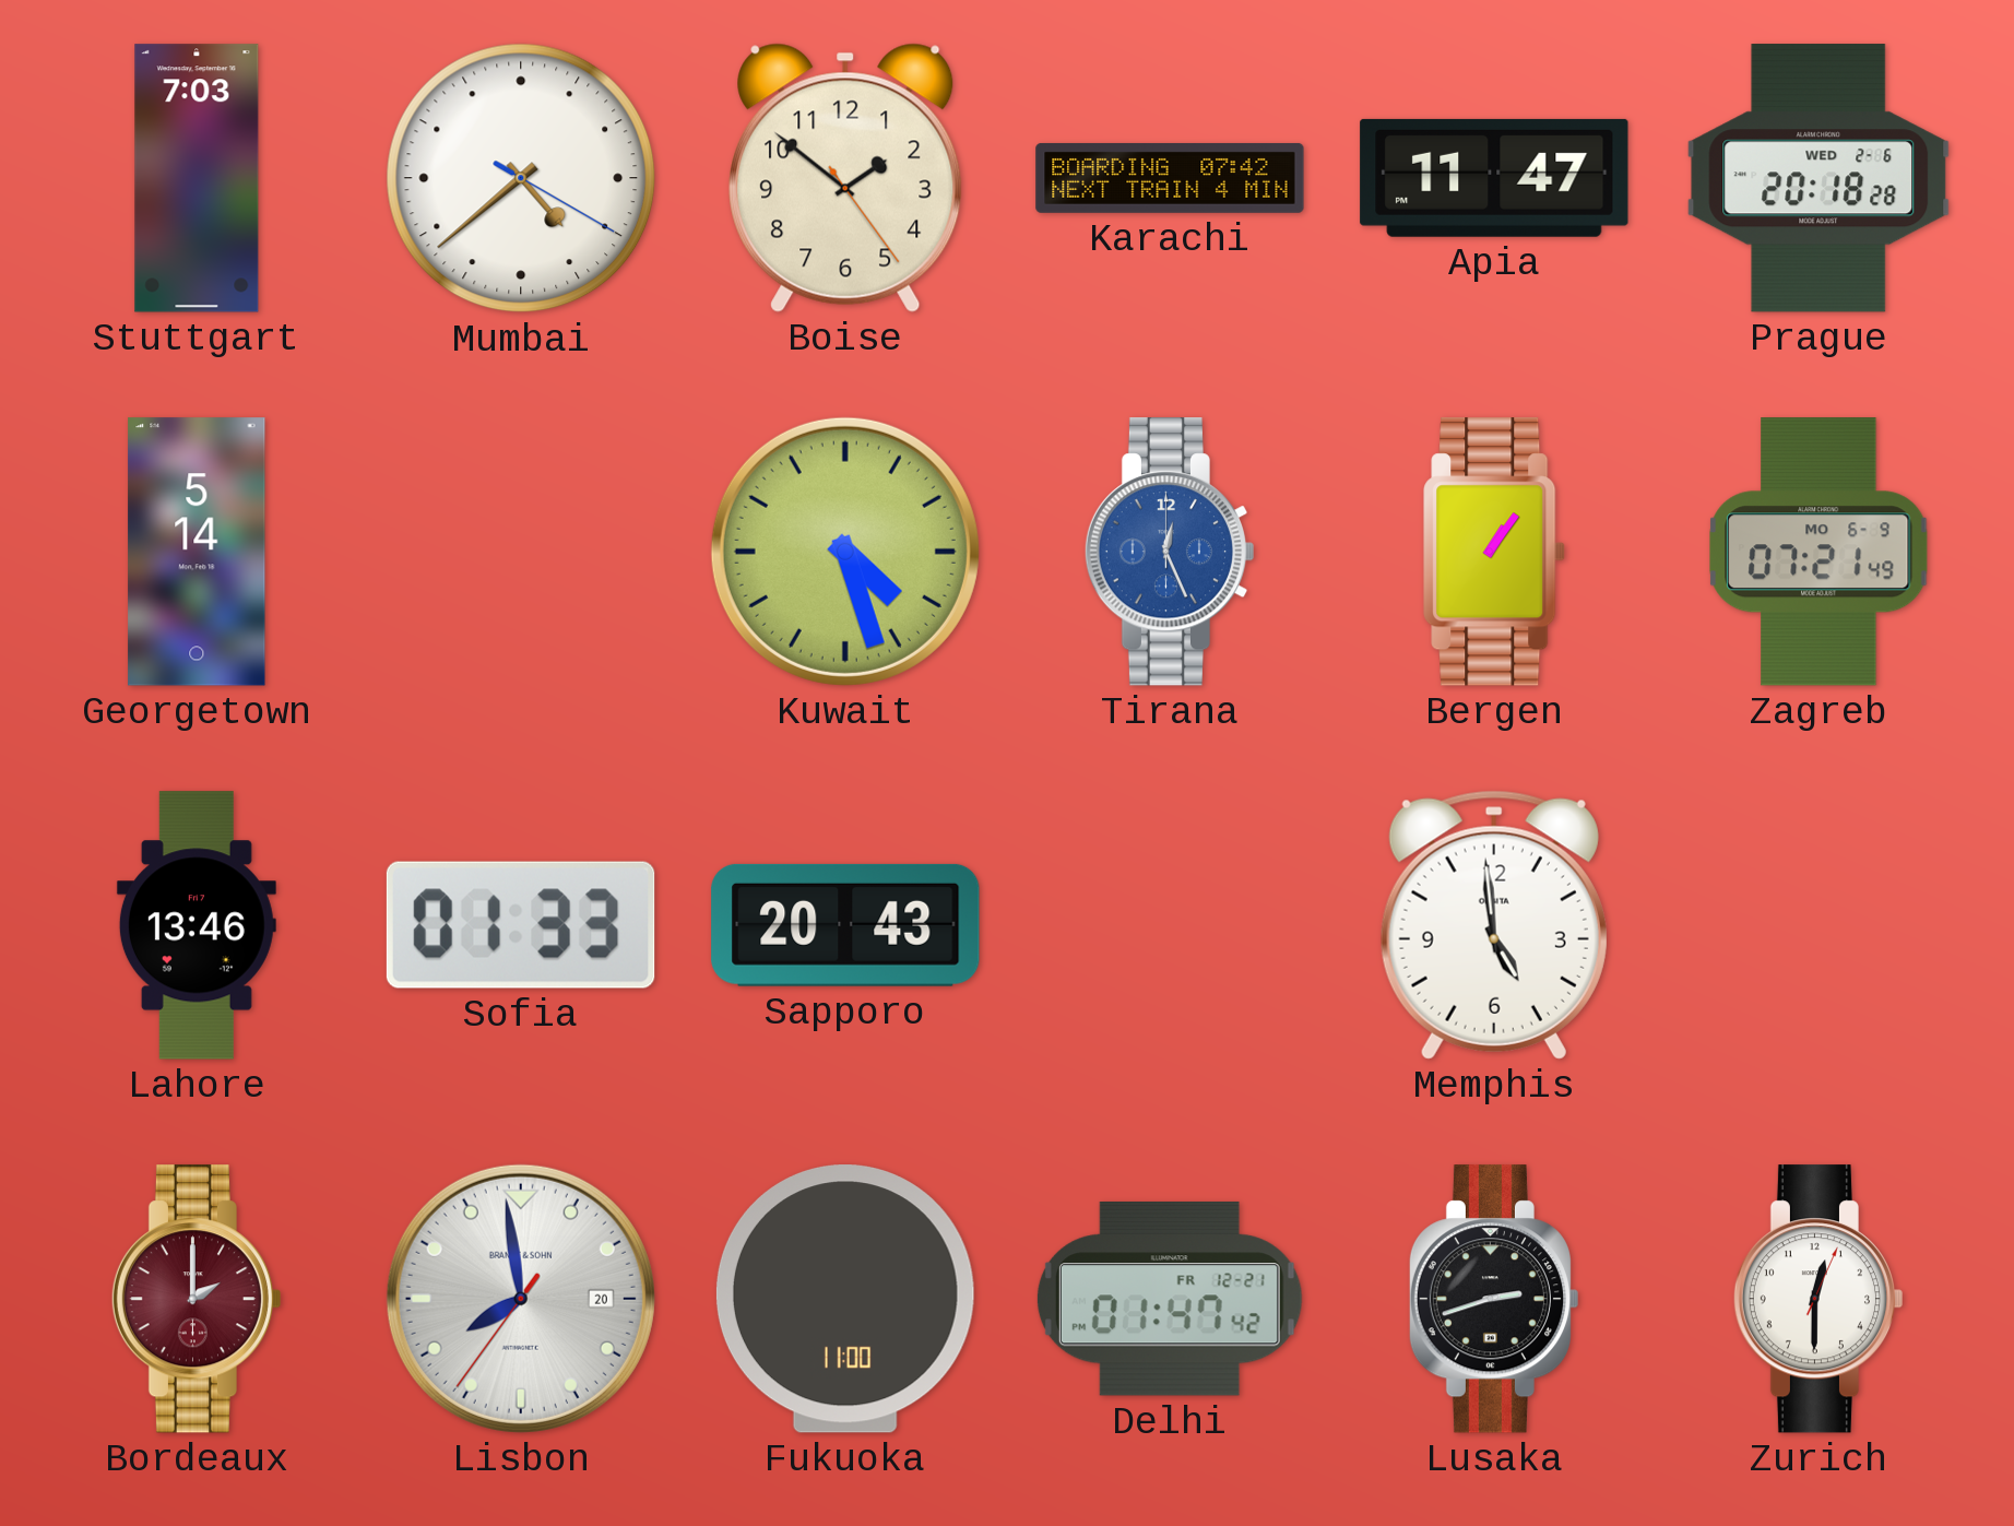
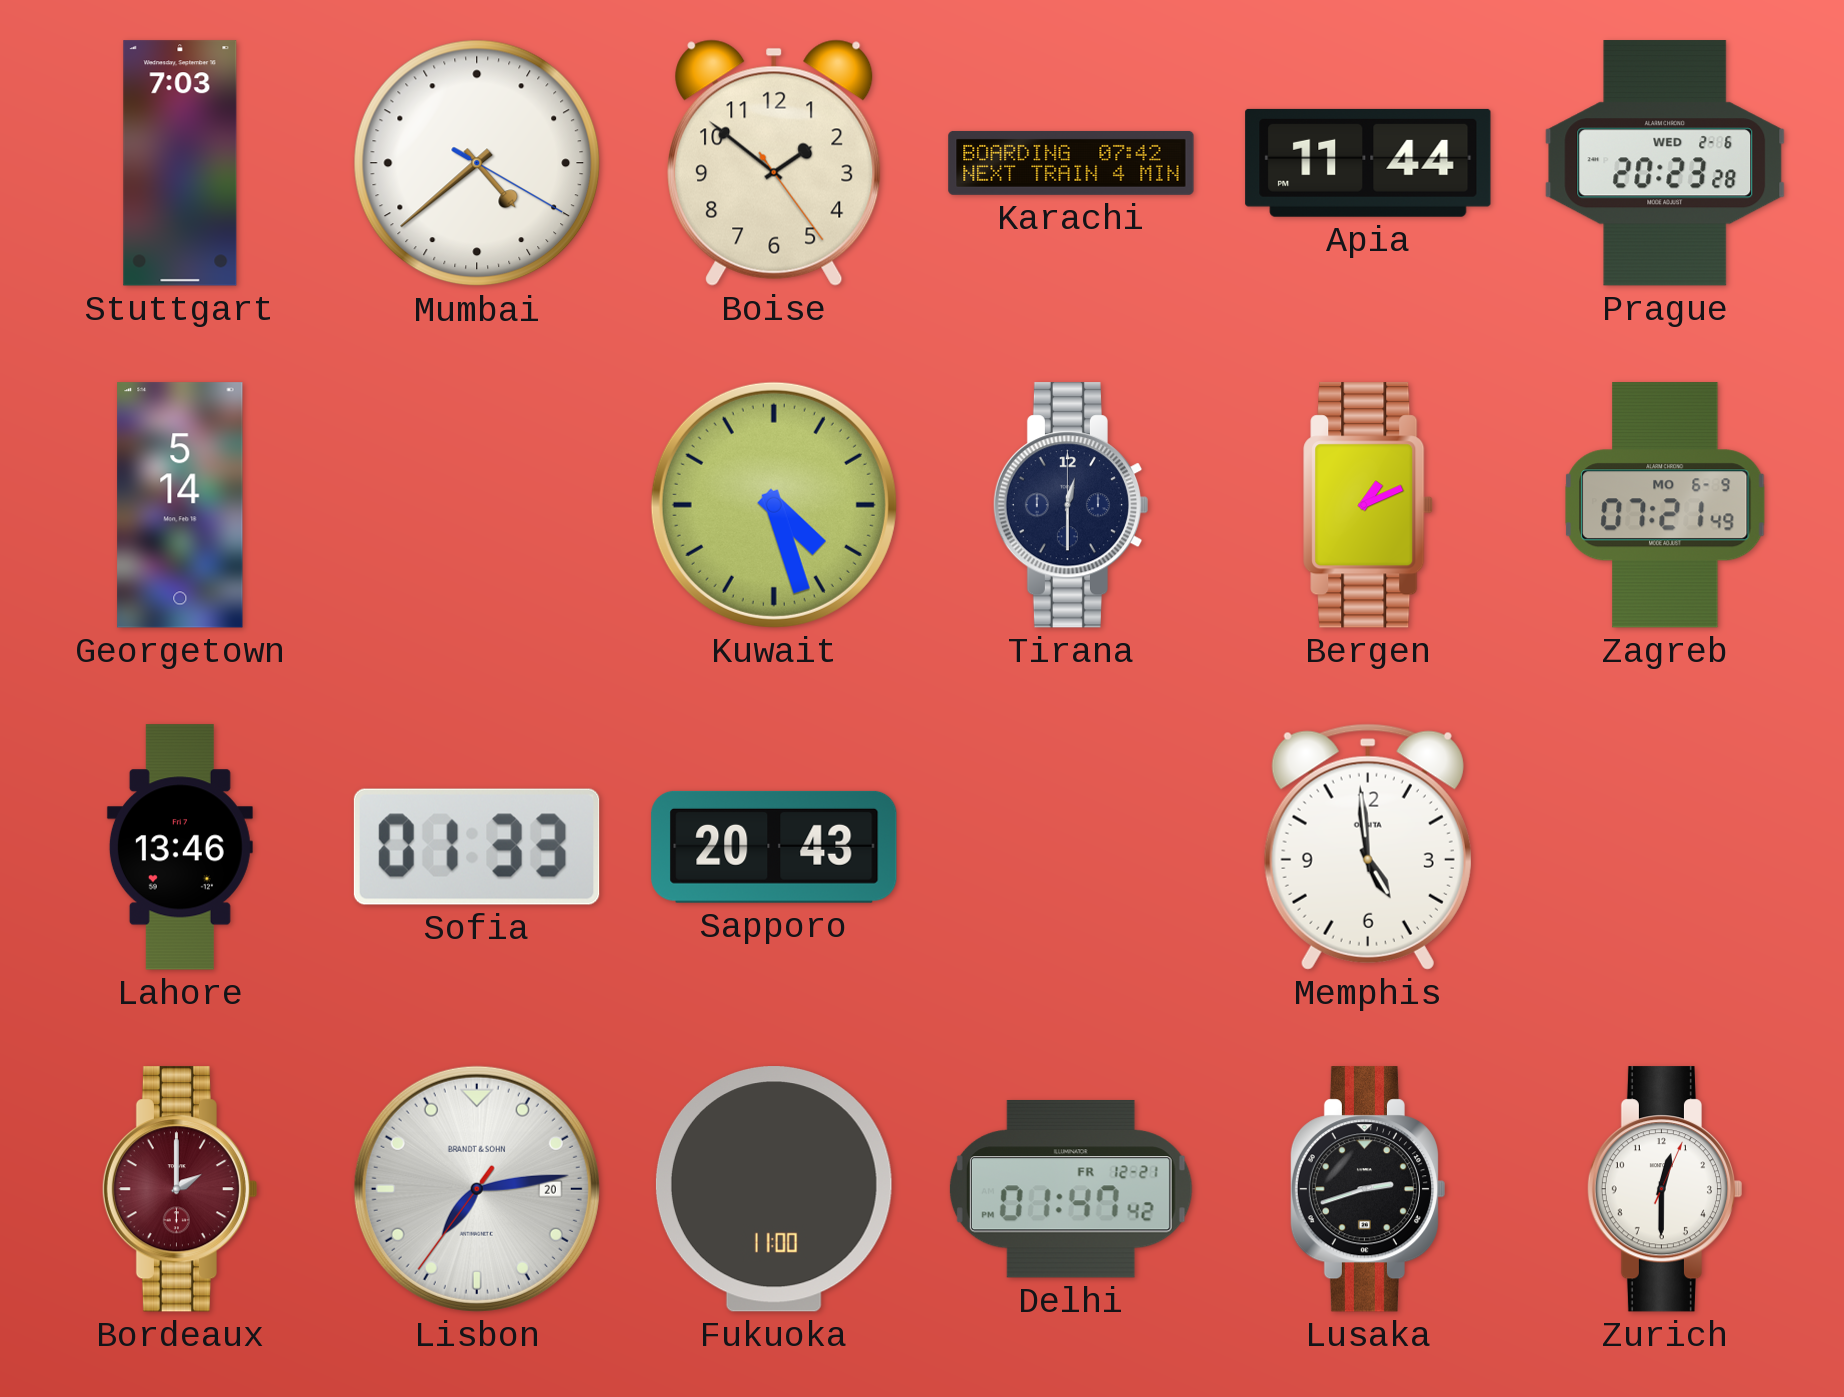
Apia: 11:47 -> 11:44 (1368, 163)
Prague: 20:18 -> 20:23 (1665, 163)
Tirana: 12:26 -> 12:30 (1070, 505)
Tirana dial: blue -> navy (1070, 505)
Bergen: 1:06 -> 1:11 (1368, 505)
Lisbon: 7:58 -> 7:13 (477, 1189)
